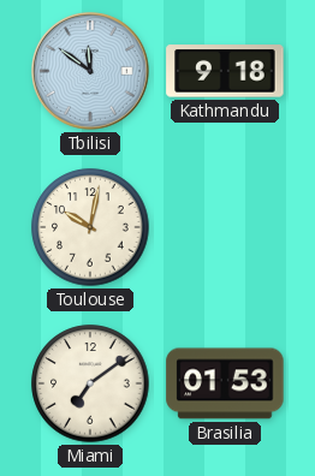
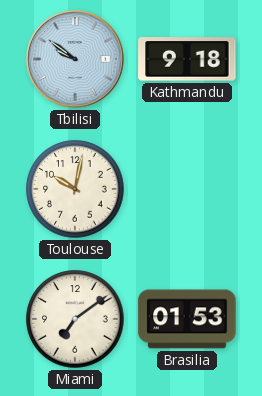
Tbilisi: 11:51 -> 9:51 (76, 60)
